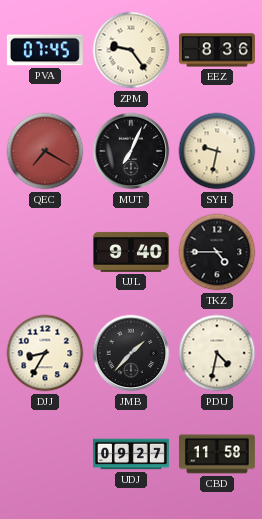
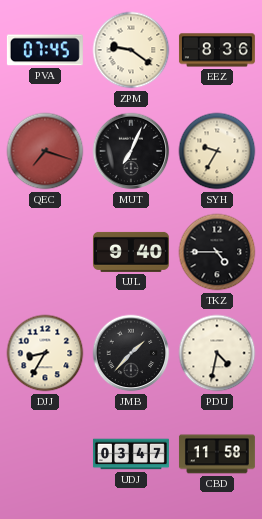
ZPM: 9:24 -> 9:21 (131, 50)
QEC: 7:20 -> 7:18 (45, 151)
SYH: 9:32 -> 9:35 (217, 151)
UDJ: 09:27 -> 03:47 (131, 454)
